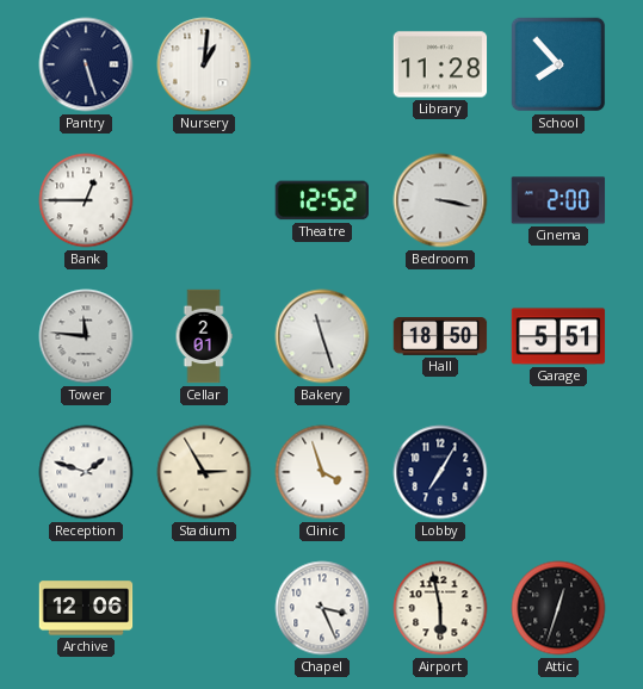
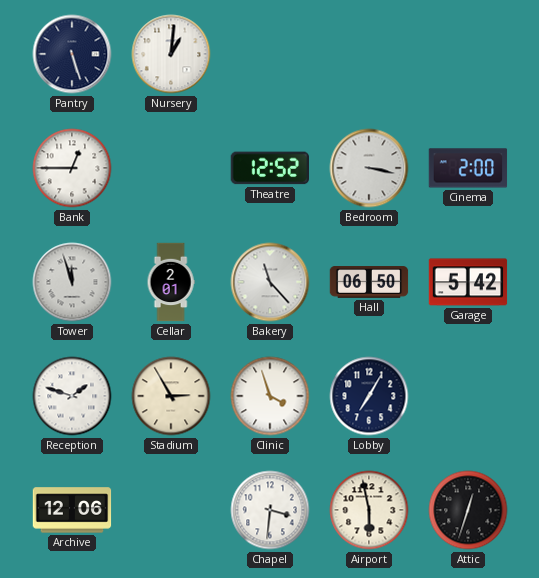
Library: 11:28 -> none (440, 64)
School: 7:53 -> none (558, 64)
Tower: 11:46 -> 11:57 (72, 282)
Bakery: 11:27 -> 11:23 (270, 282)
Hall: 18:50 -> 06:50 (369, 282)
Garage: 5:51 -> 5:42 (468, 282)
Chapel: 3:26 -> 3:31 (270, 510)
